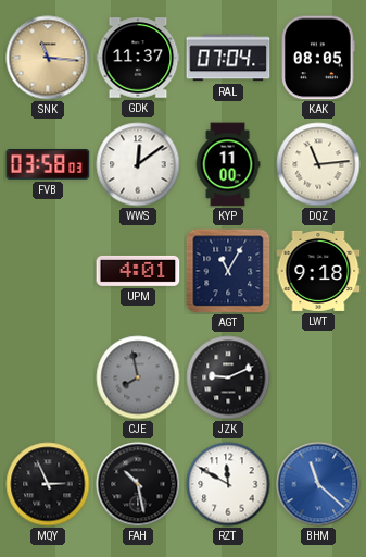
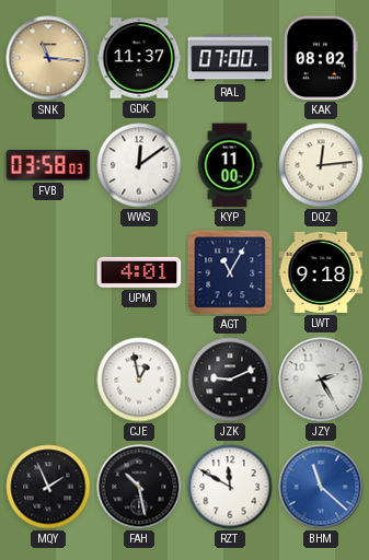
RAL: 07:04 -> 07:00 (230, 58)
KAK: 08:05 -> 08:02 (321, 58)
DQZ: 11:14 -> 12:14 (321, 165)
CJE: 7:58 -> 12:58 (139, 380)
CJE dial: grey -> white (139, 380)
JZY: none -> 2:25 (321, 380)
MQY: 2:56 -> 1:56 (48, 487)
